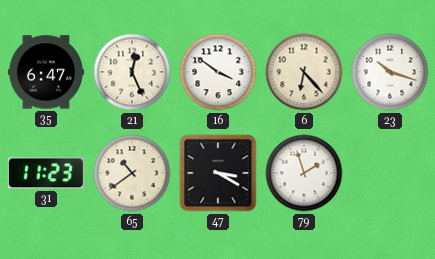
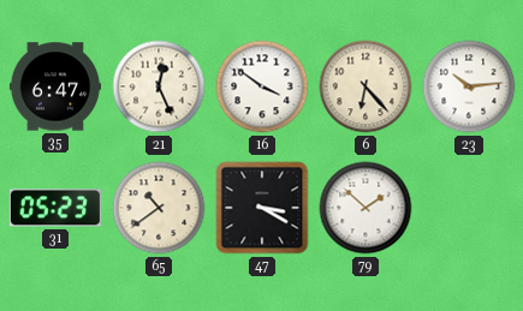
23: 10:18 -> 10:14 (469, 86)
31: 11:23 -> 05:23 (55, 208)
79: 1:57 -> 1:52 (365, 208)
